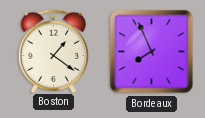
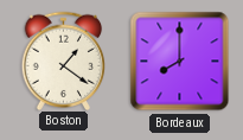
Bordeaux: 7:56 -> 8:00 (180, 62)
